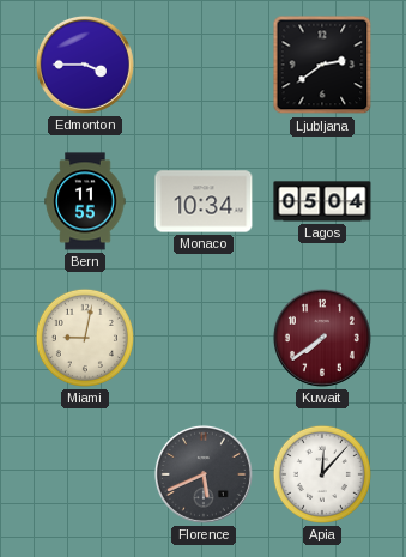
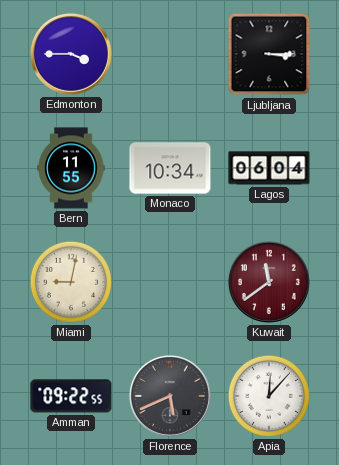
Ljubljana: 2:39 -> 3:15 (269, 54)
Lagos: 05:04 -> 06:04 (269, 168)
Kuwait: 7:39 -> 11:39 (269, 282)
Amman: none -> 09:22 (71, 396)
